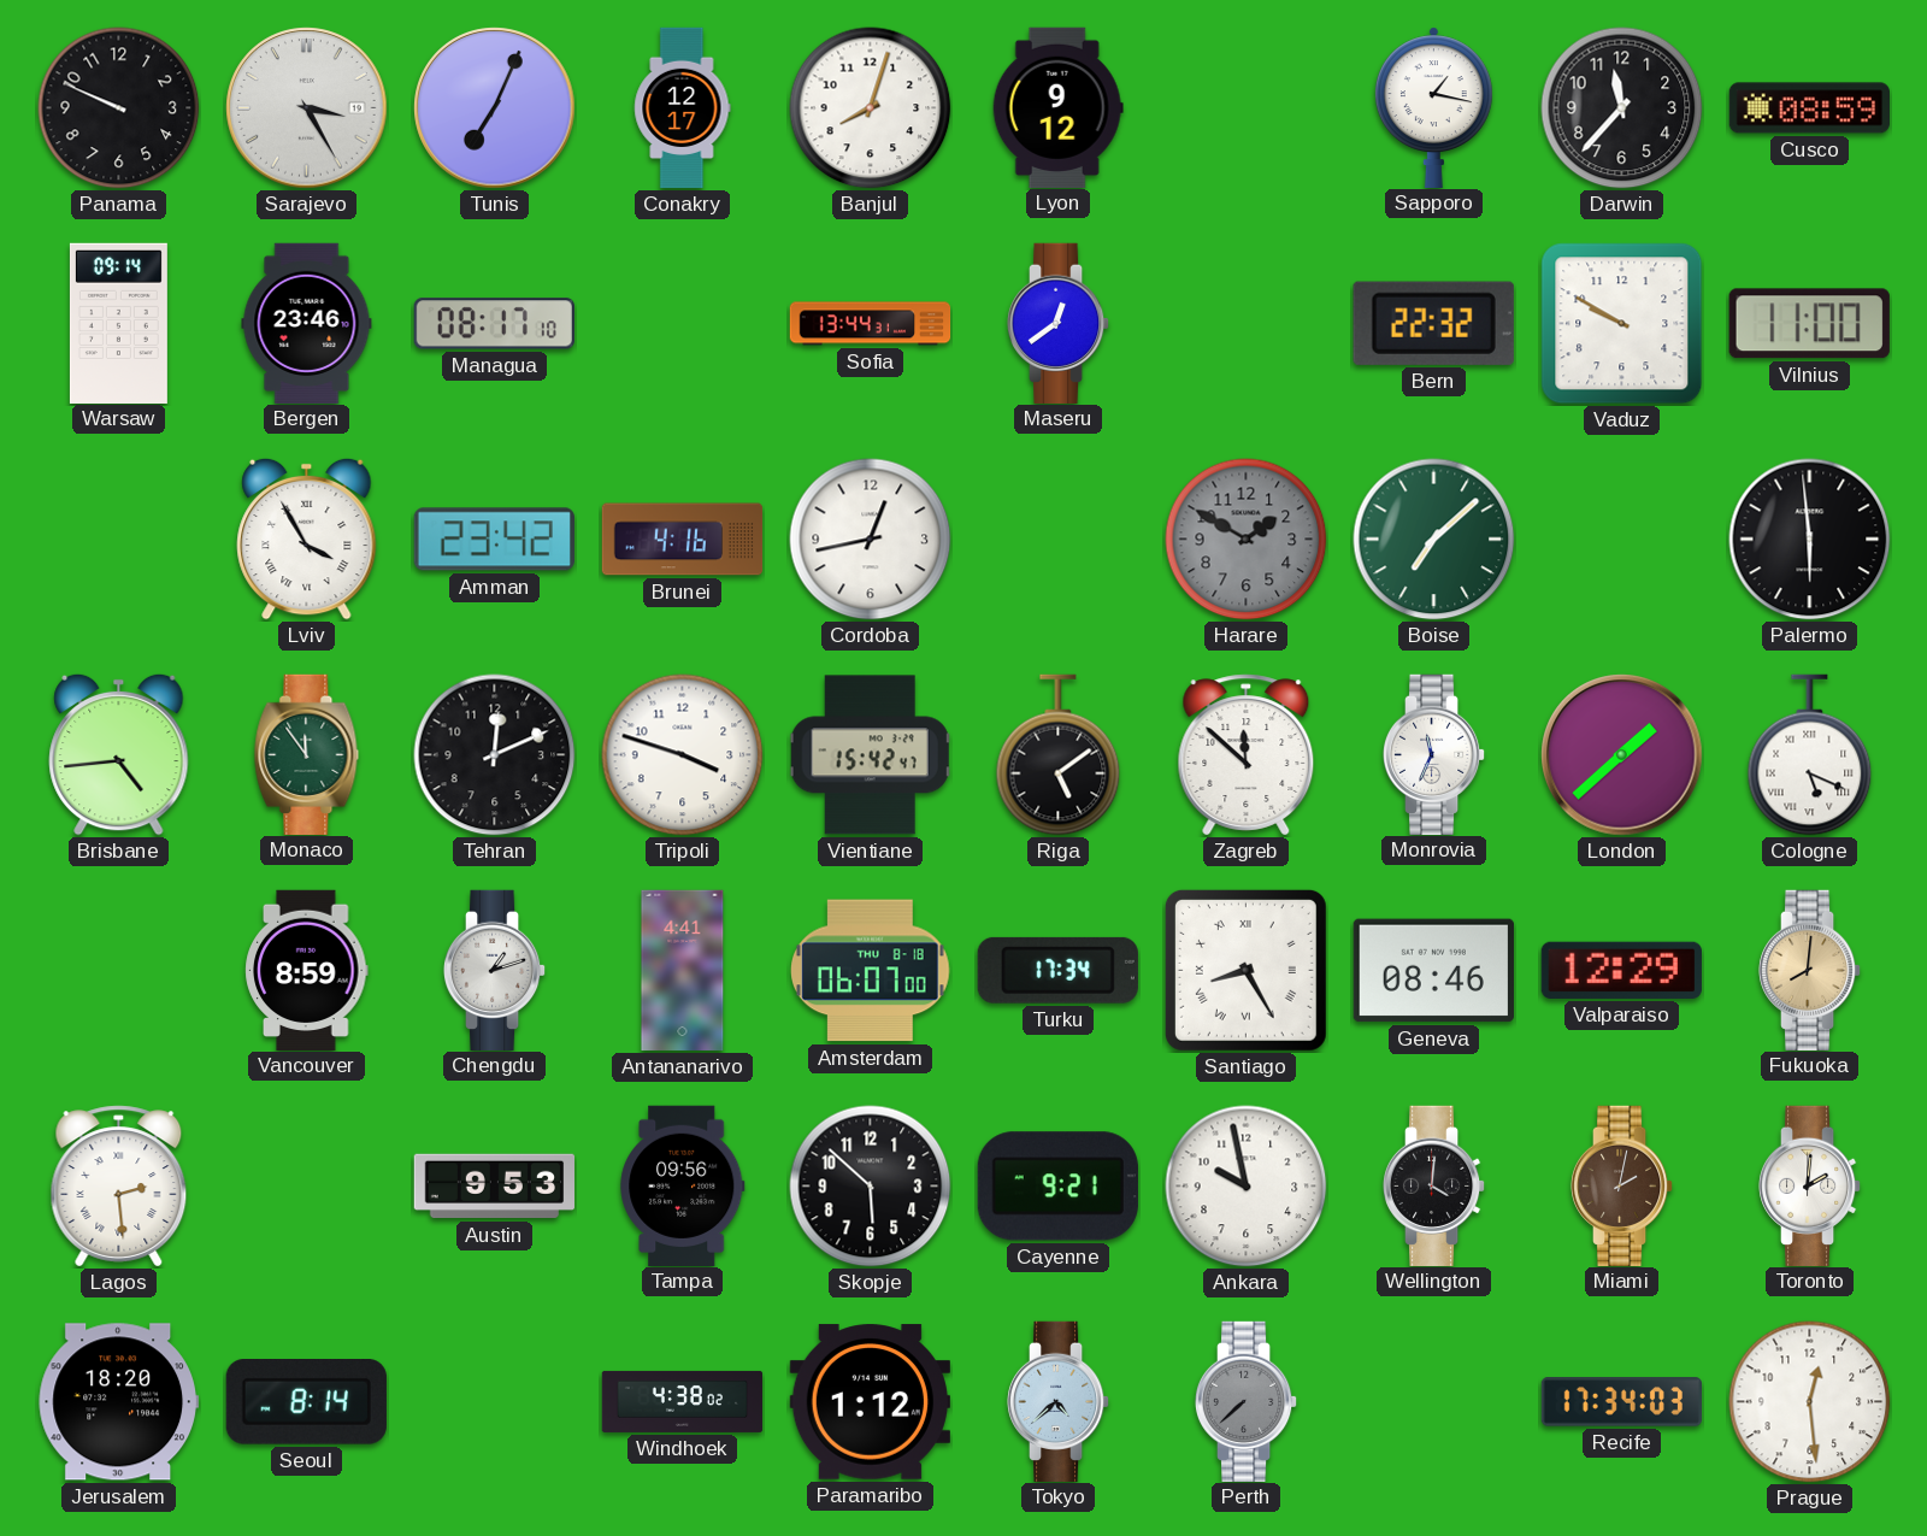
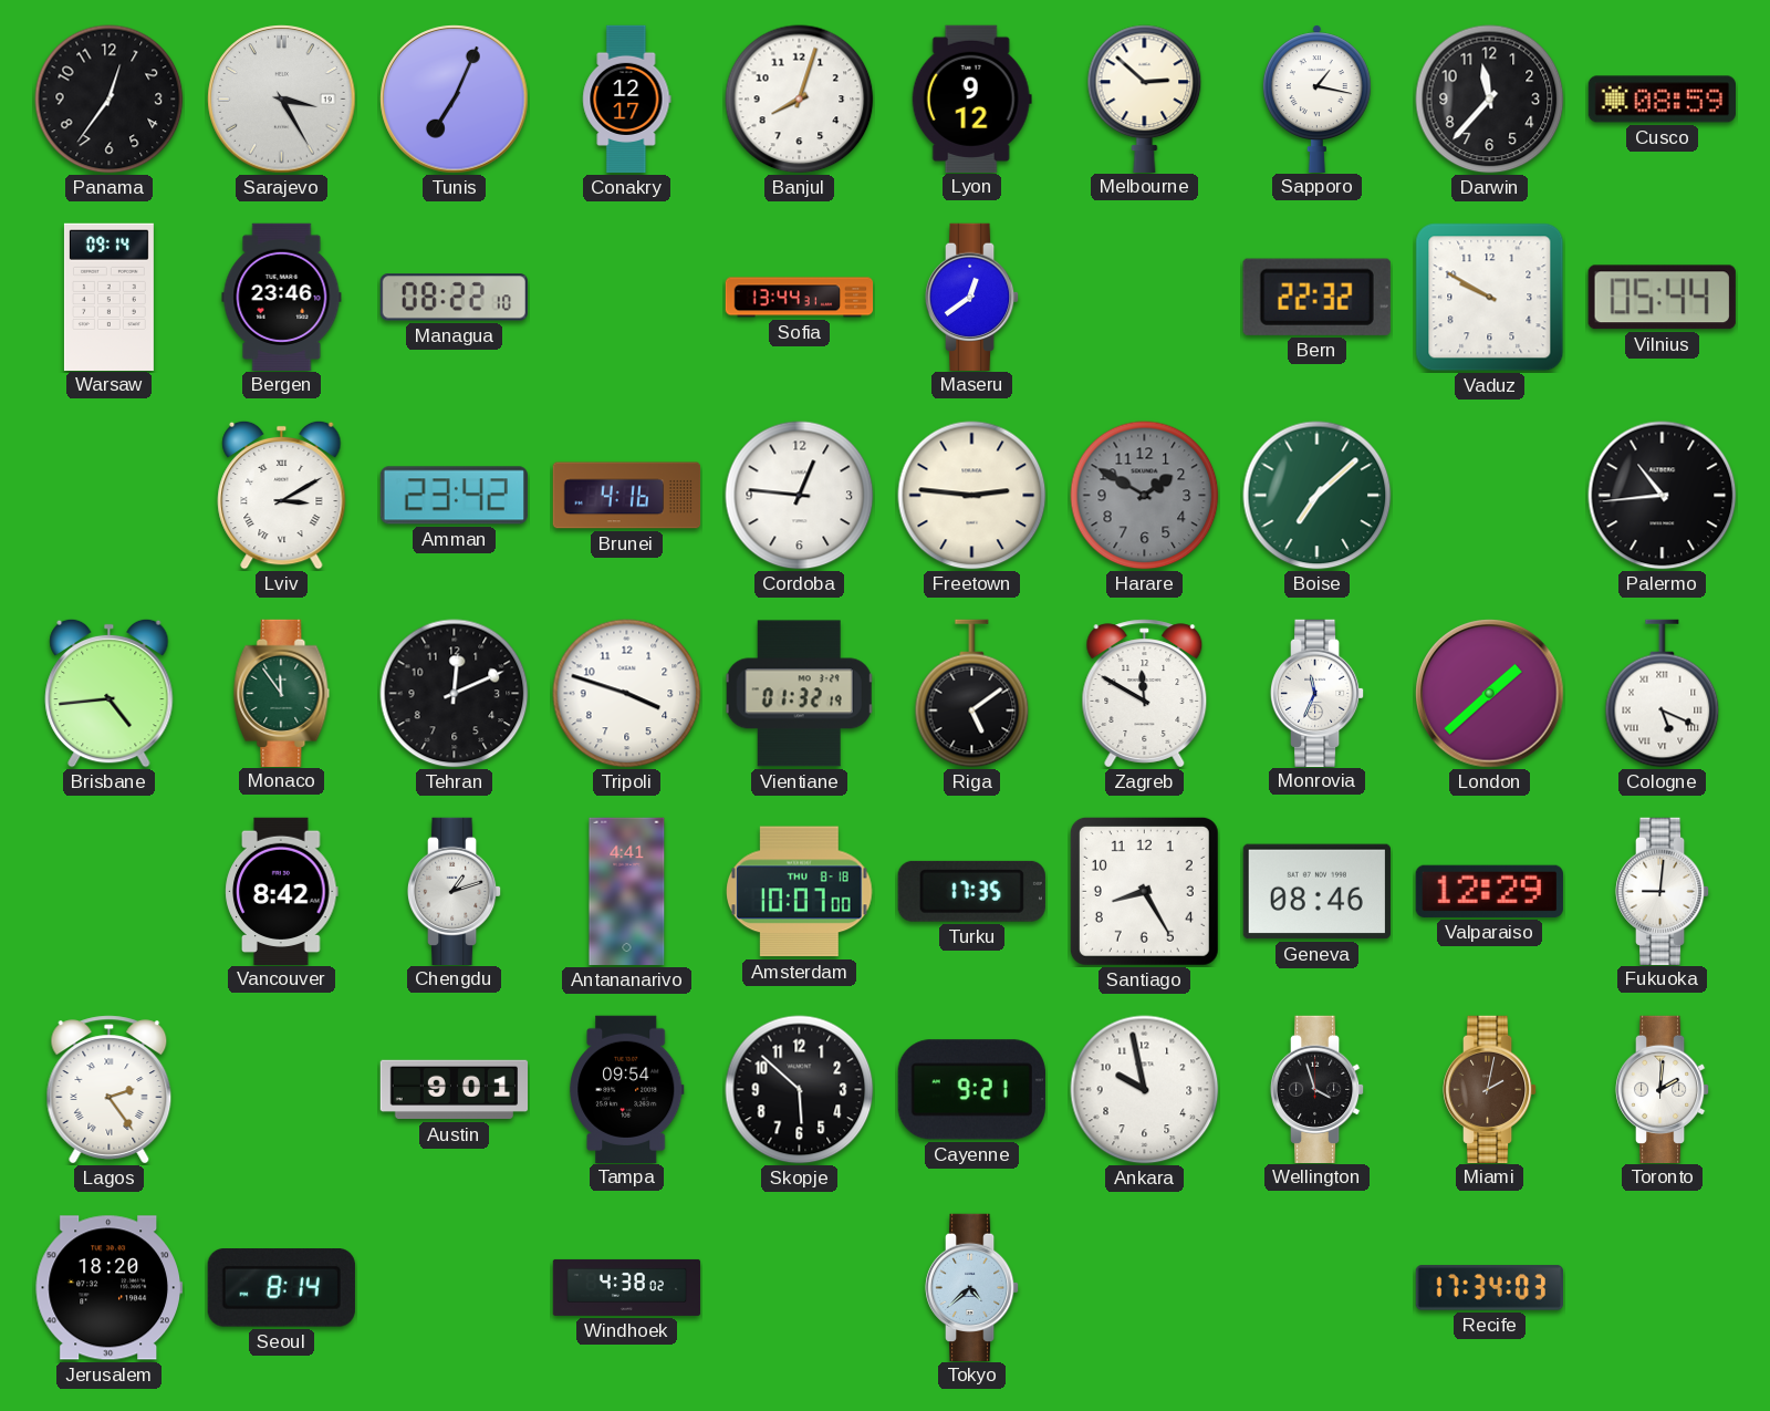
Panama: 9:49 -> 12:36 (110, 100)
Melbourne: none -> 2:52 (1145, 98)
Managua: 08:17 -> 08:22 (454, 298)
Vilnius: 11:00 -> 05:44 (1662, 298)
Lviv: 3:55 -> 3:10 (282, 495)
Cordoba: 12:43 -> 12:46 (800, 496)
Freetown: none -> 2:46 (972, 496)
Palermo: 5:59 -> 10:44 (1663, 496)
Vientiane: 15:42 -> 01:32 (800, 694)
Zagreb: 11:52 -> 11:50 (1145, 694)
Vancouver: 8:59 -> 8:42 (282, 891)
Amsterdam: 06:07 -> 10:07 (800, 892)
Turku: 17:34 -> 17:35 (971, 891)
Santiago numerals: Roman -> Arabic (1144, 891)
Fukuoka: 8:01 -> 9:01 (1663, 891)
Fukuoka dial: champagne -> white (1663, 891)
Lagos: 2:29 -> 2:24 (110, 1090)
Austin: 9:53 -> 9:01 (454, 1090)
Tampa: 09:56 -> 09:54 (627, 1089)
Wellington: 4:01 -> 3:57 (1318, 1089)
Paramaribo: 1:12 -> none (870, 1402)
Perth: 7:38 -> none (1247, 1401)
Prague: 12:29 -> none (1810, 1402)
